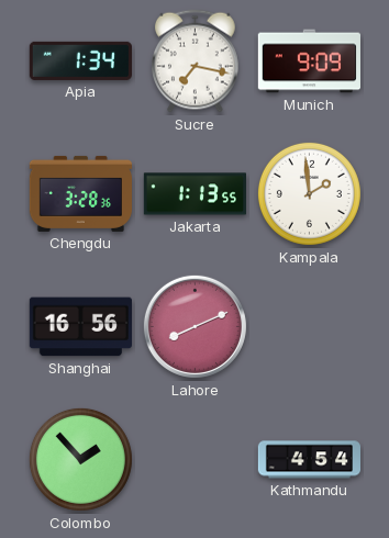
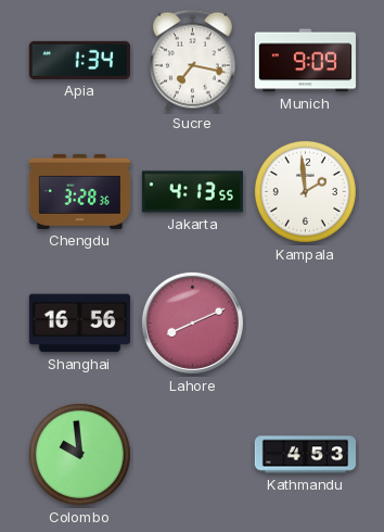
Jakarta: 1:13 -> 4:13 (192, 192)
Colombo: 1:53 -> 9:59 (79, 454)
Kathmandu: 4:54 -> 4:53 (305, 455)
